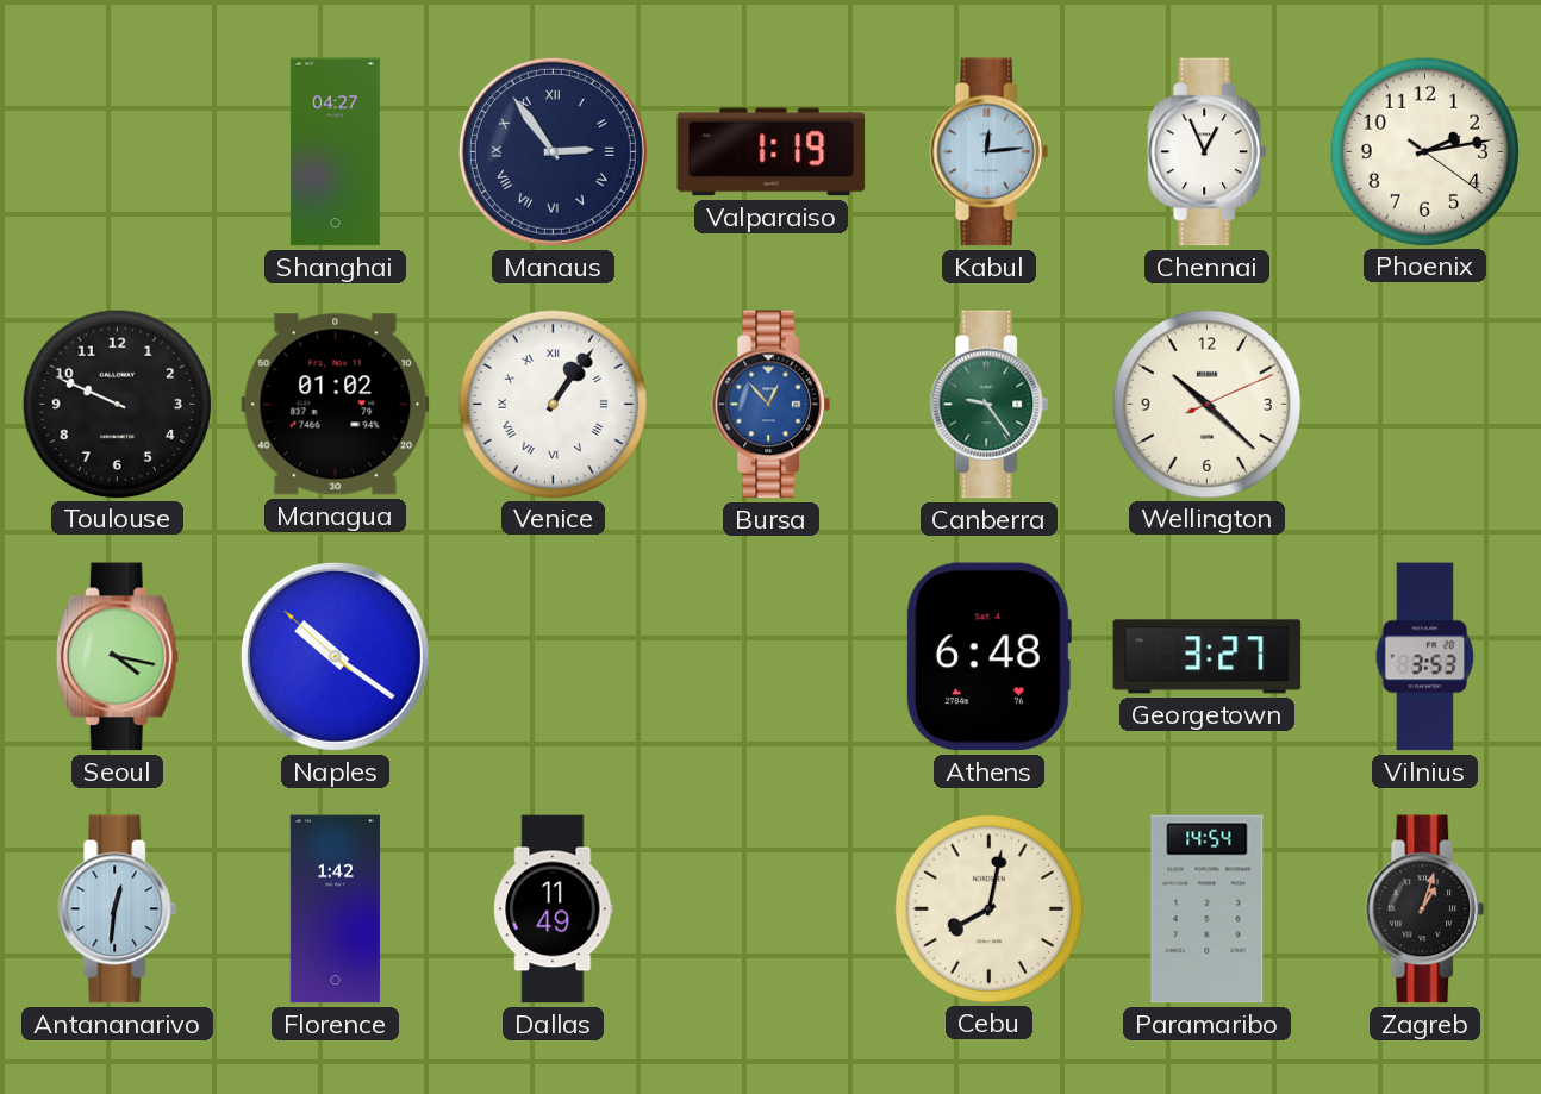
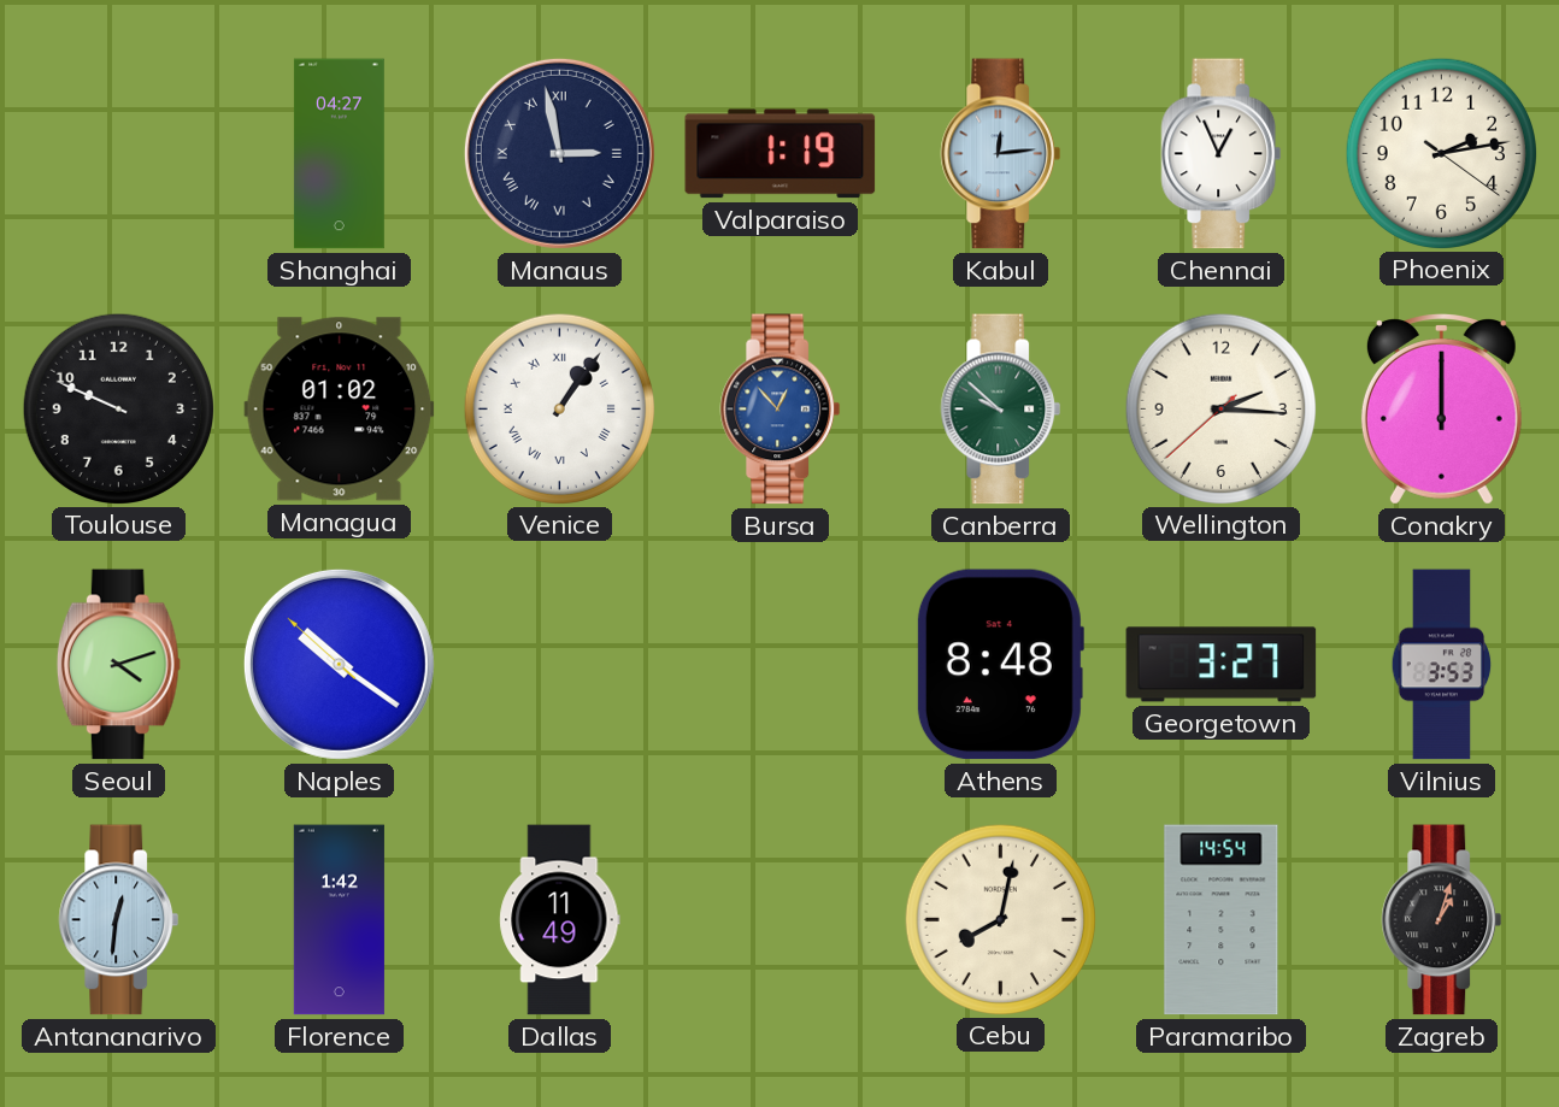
Manaus: 2:54 -> 2:58 (559, 153)
Canberra: 9:24 -> 9:52 (1001, 410)
Wellington: 10:22 -> 2:15 (1220, 408)
Conakry: none -> 12:00 (1441, 410)
Seoul: 4:17 -> 4:12 (118, 665)
Athens: 6:48 -> 8:48 (1000, 665)
